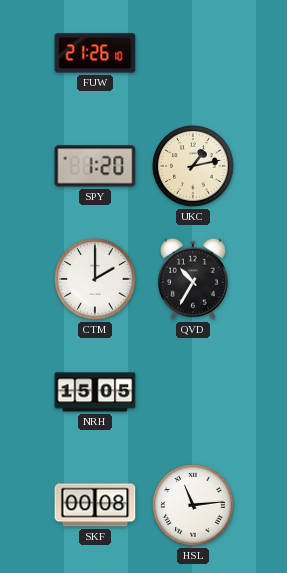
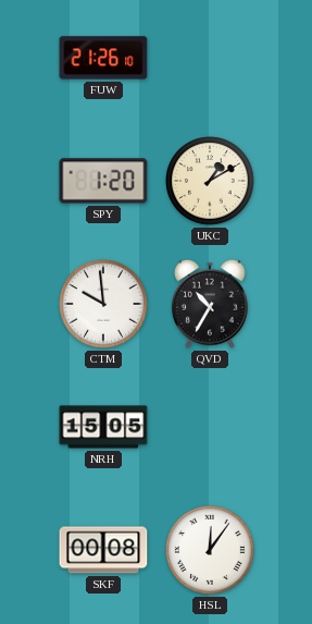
UKC: 1:13 -> 1:10 (210, 181)
CTM: 2:00 -> 9:59 (103, 304)
HSL: 11:14 -> 12:06 (210, 550)
